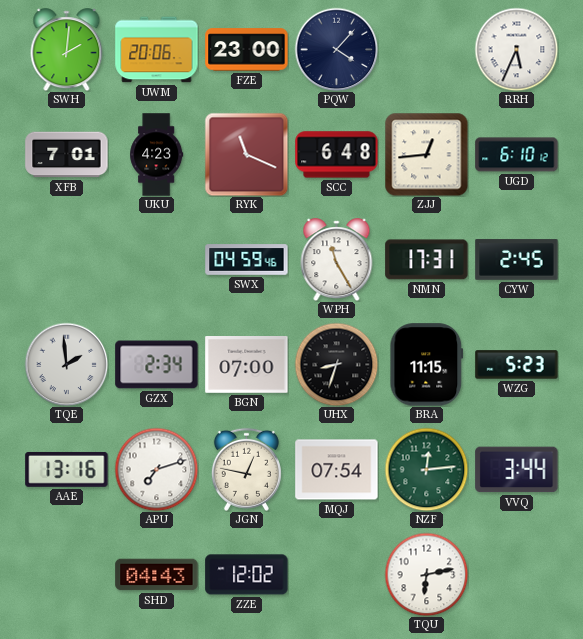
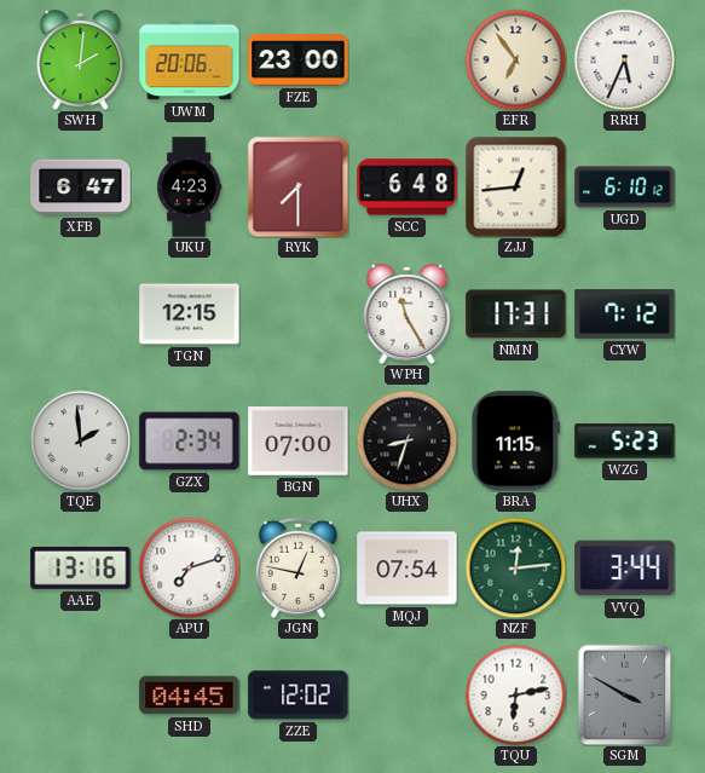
PQW: 4:07 -> none (336, 49)
EFR: none -> 6:54 (515, 59)
XFB: 7:01 -> 6:47 (81, 188)
RYK: 11:19 -> 7:30 (297, 186)
TGN: none -> 12:15 (190, 315)
SWX: 04:59 -> none (247, 260)
CYW: 2:45 -> 7:12 (625, 315)
SHD: 04:43 -> 04:45 (190, 696)
SGM: none -> 3:50 (625, 694)
